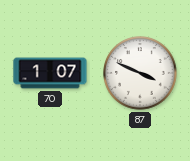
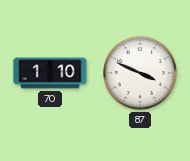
70: 1:07 -> 1:10 (50, 73)
